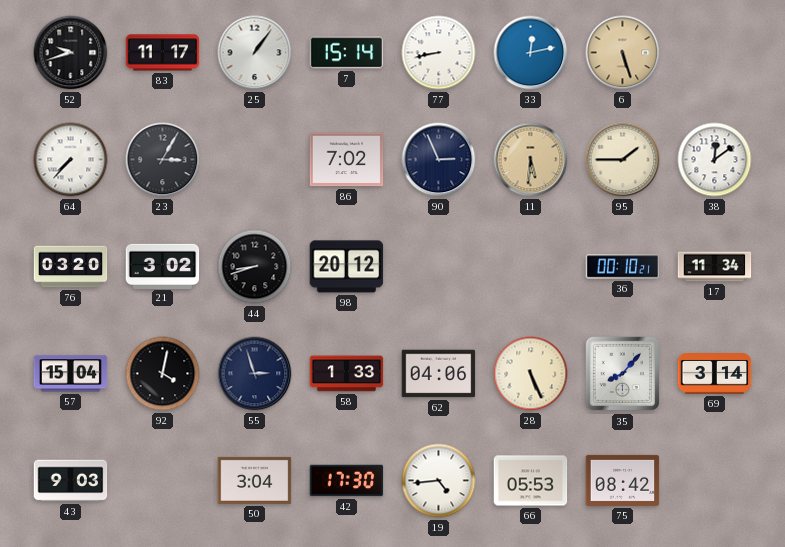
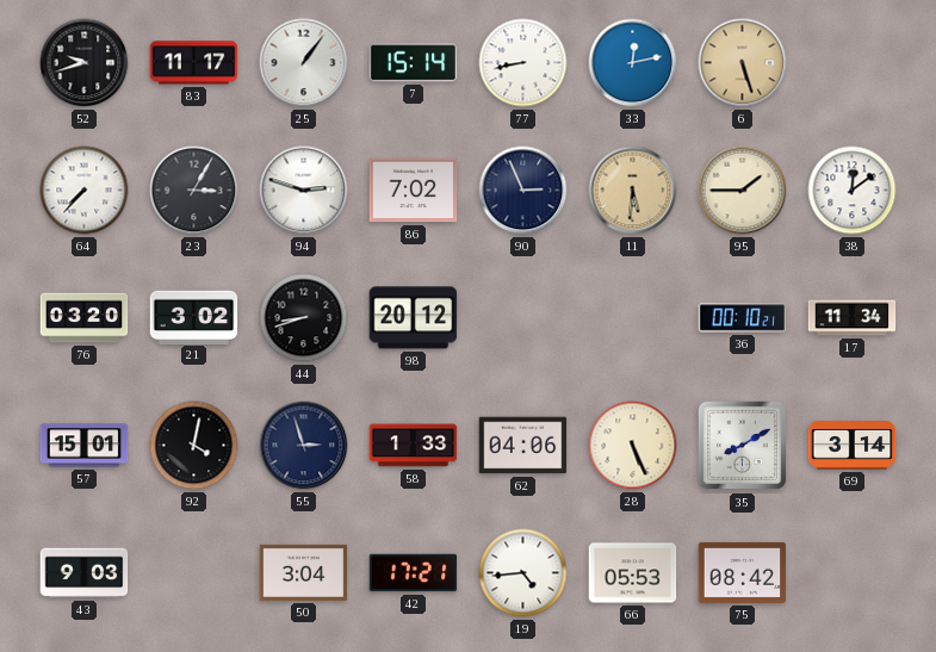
94: none -> 2:48 (304, 191)
57: 15:04 -> 15:01 (85, 446)
35: 8:07 -> 8:10 (743, 446)
42: 17:30 -> 17:21 (414, 573)
